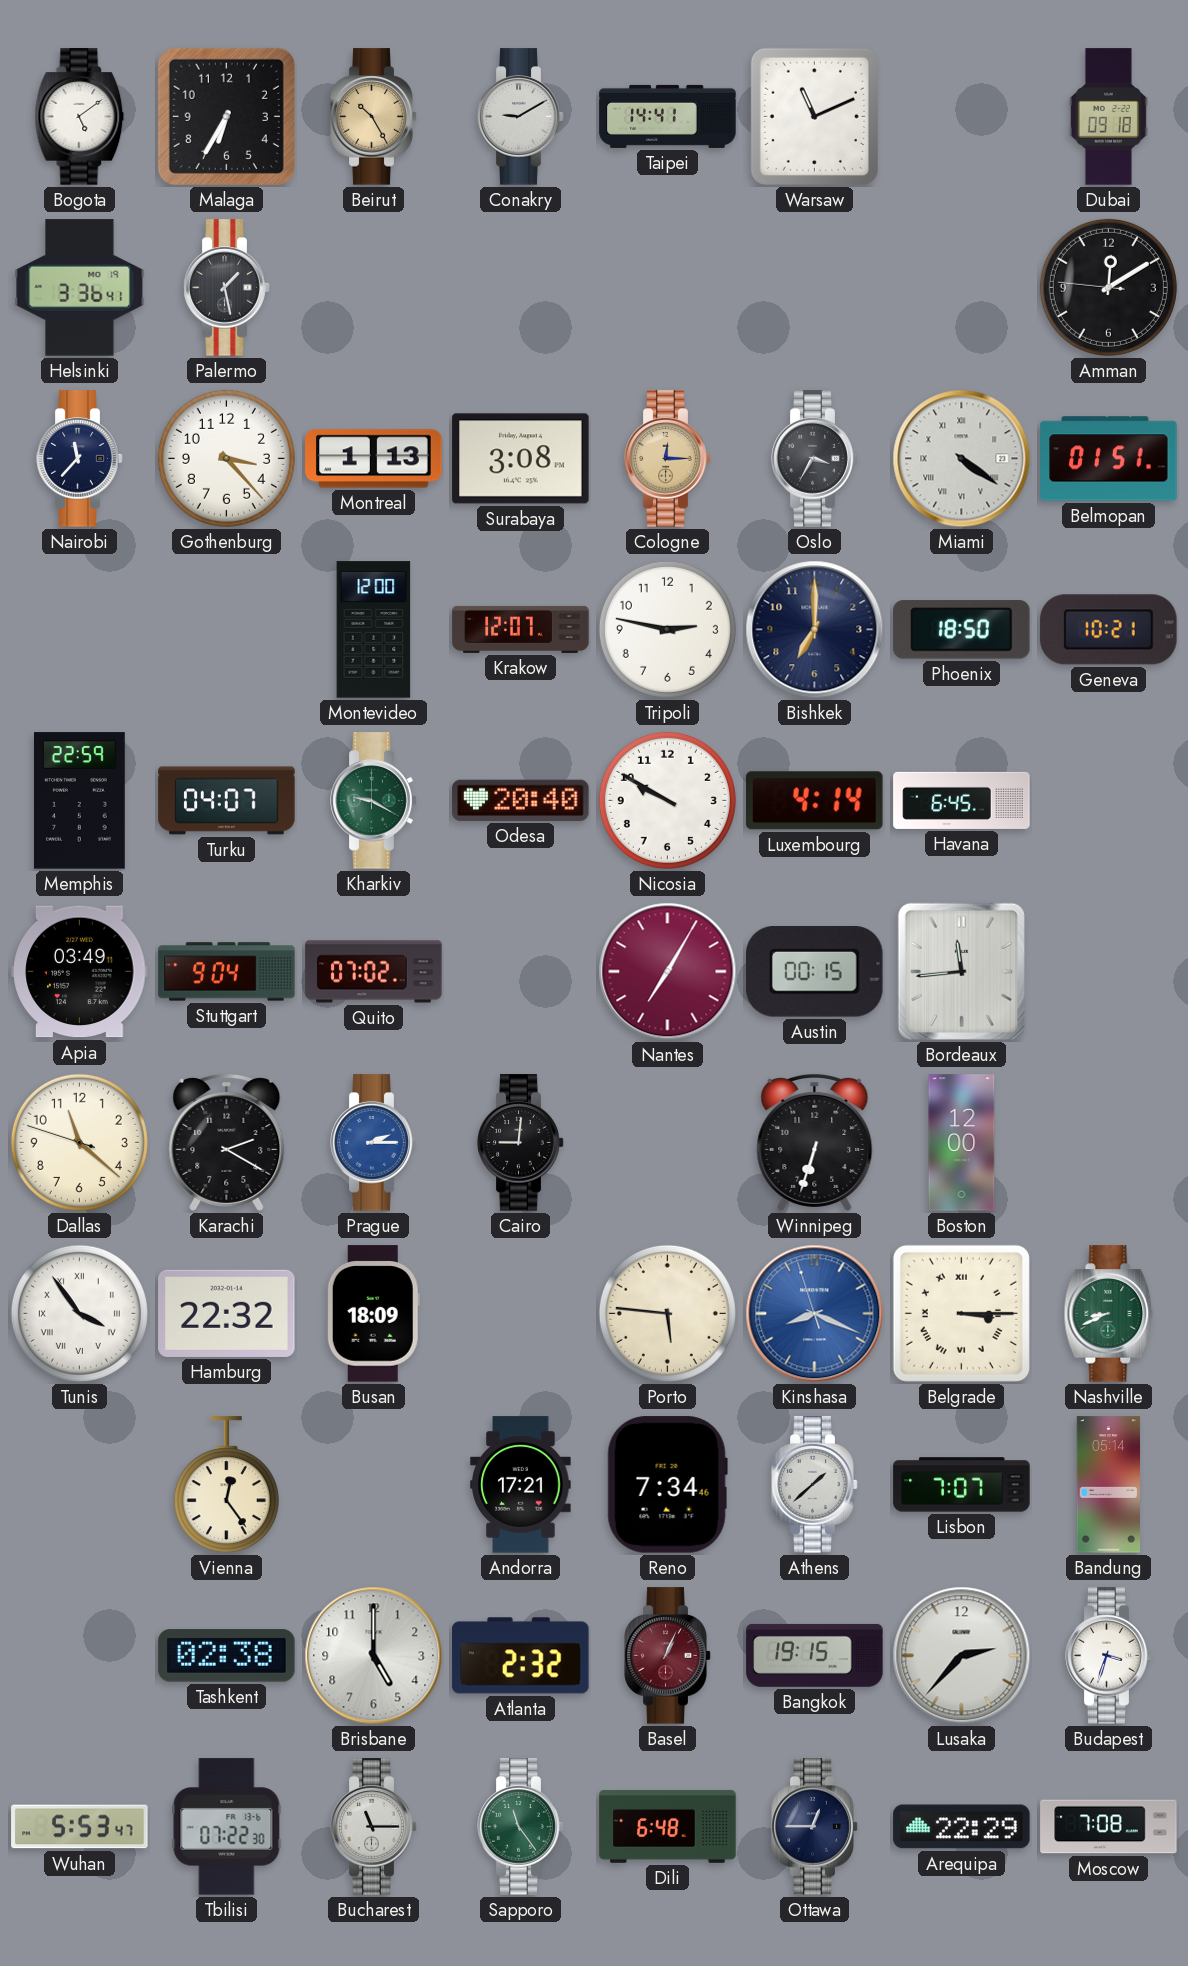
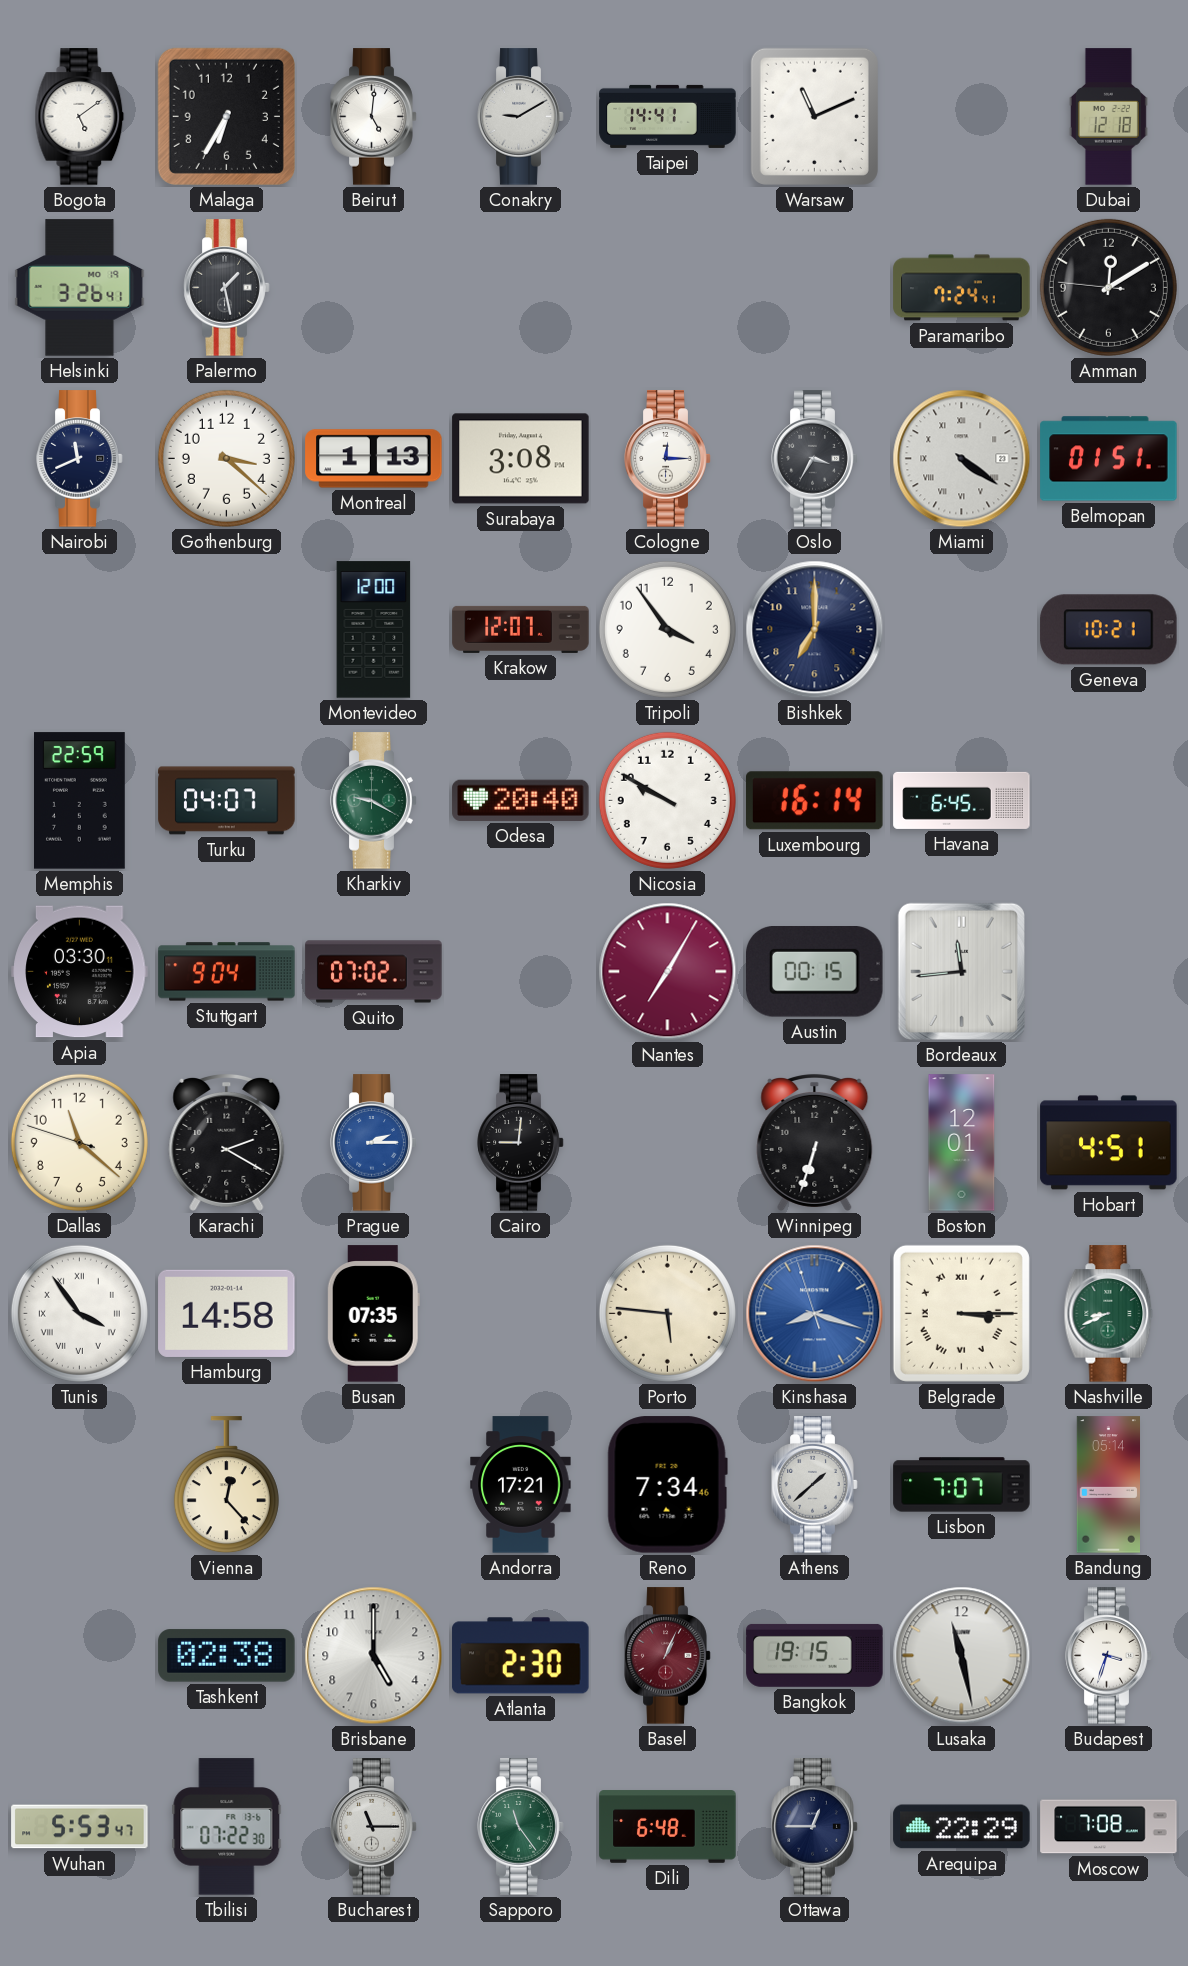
Beirut: 10:25 -> 5:01 (374, 117)
Beirut dial: champagne -> white (374, 117)
Dubai: 09:18 -> 12:18 (1108, 117)
Helsinki: 3:36 -> 3:26 (80, 288)
Paramaribo: none -> 7:24 (962, 288)
Nairobi: 11:37 -> 11:41 (80, 459)
Gothenburg: 3:23 -> 3:22 (226, 458)
Cologne dial: champagne -> white (668, 459)
Tripoli: 2:47 -> 3:54 (667, 629)
Phoenix: 18:50 -> none (962, 630)
Luxembourg: 4:14 -> 16:14 (815, 801)
Apia: 03:49 -> 03:30 (80, 972)
Boston: 12:00 -> 12:01 (962, 1143)
Hobart: none -> 4:51 (1109, 1143)
Hamburg: 22:32 -> 14:58 (227, 1313)
Busan: 18:09 -> 07:35 (373, 1314)
Kinshasa: 8:18 -> 8:17 (815, 1314)
Vienna: 12:24 -> 12:23 (226, 1485)
Atlanta: 2:32 -> 2:30 (521, 1656)
Lusaka: 2:37 -> 11:28 (962, 1656)
